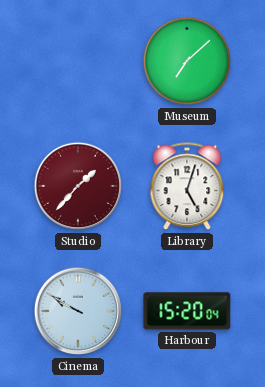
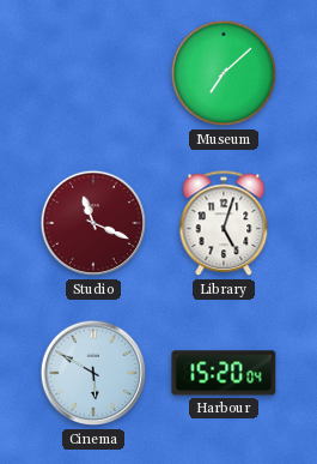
Studio: 1:37 -> 11:19 (93, 223)
Cinema: 9:50 -> 5:50 (93, 373)
